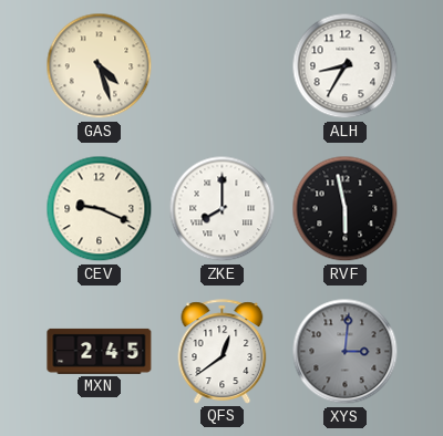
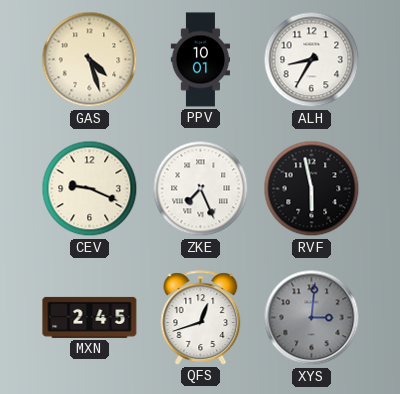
PPV: none -> 10:01 (200, 60)
ZKE: 8:00 -> 7:26 (201, 189)
QFS: 12:39 -> 12:42 (201, 318)
